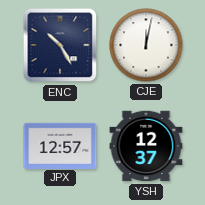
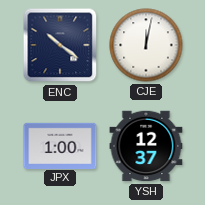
ENC: 10:25 -> 10:21 (60, 45)
JPX: 12:57 -> 1:00 (60, 145)
